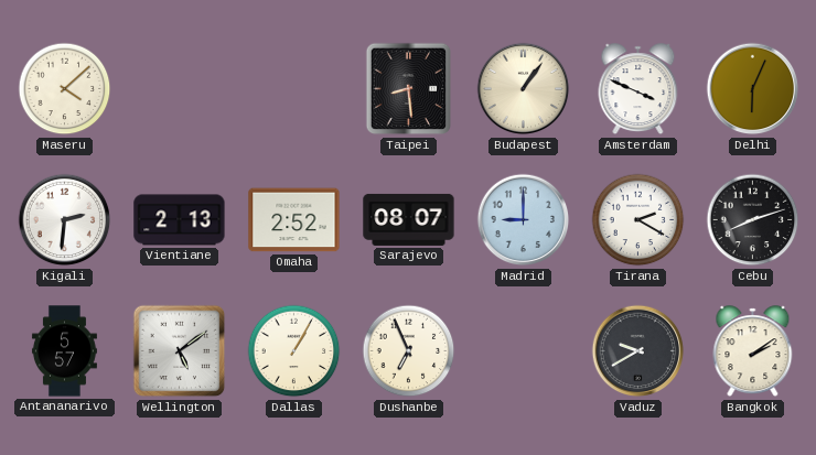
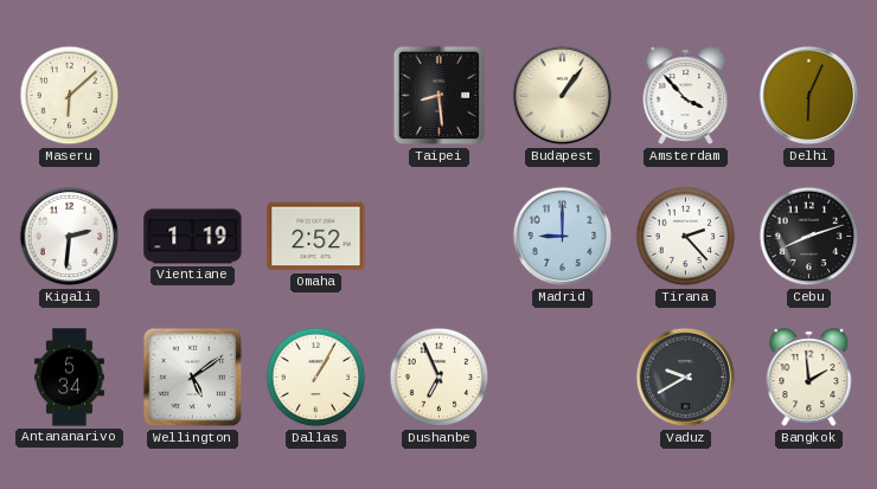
Maseru: 4:08 -> 6:08 (70, 96)
Amsterdam: 3:49 -> 3:53 (686, 96)
Vientiane: 2:13 -> 1:19 (193, 237)
Sarajevo: 08:07 -> none (409, 219)
Tirana: 2:20 -> 2:23 (686, 237)
Antananarivo: 5:57 -> 5:34 (69, 378)
Bangkok: 2:09 -> 1:59 (809, 378)
